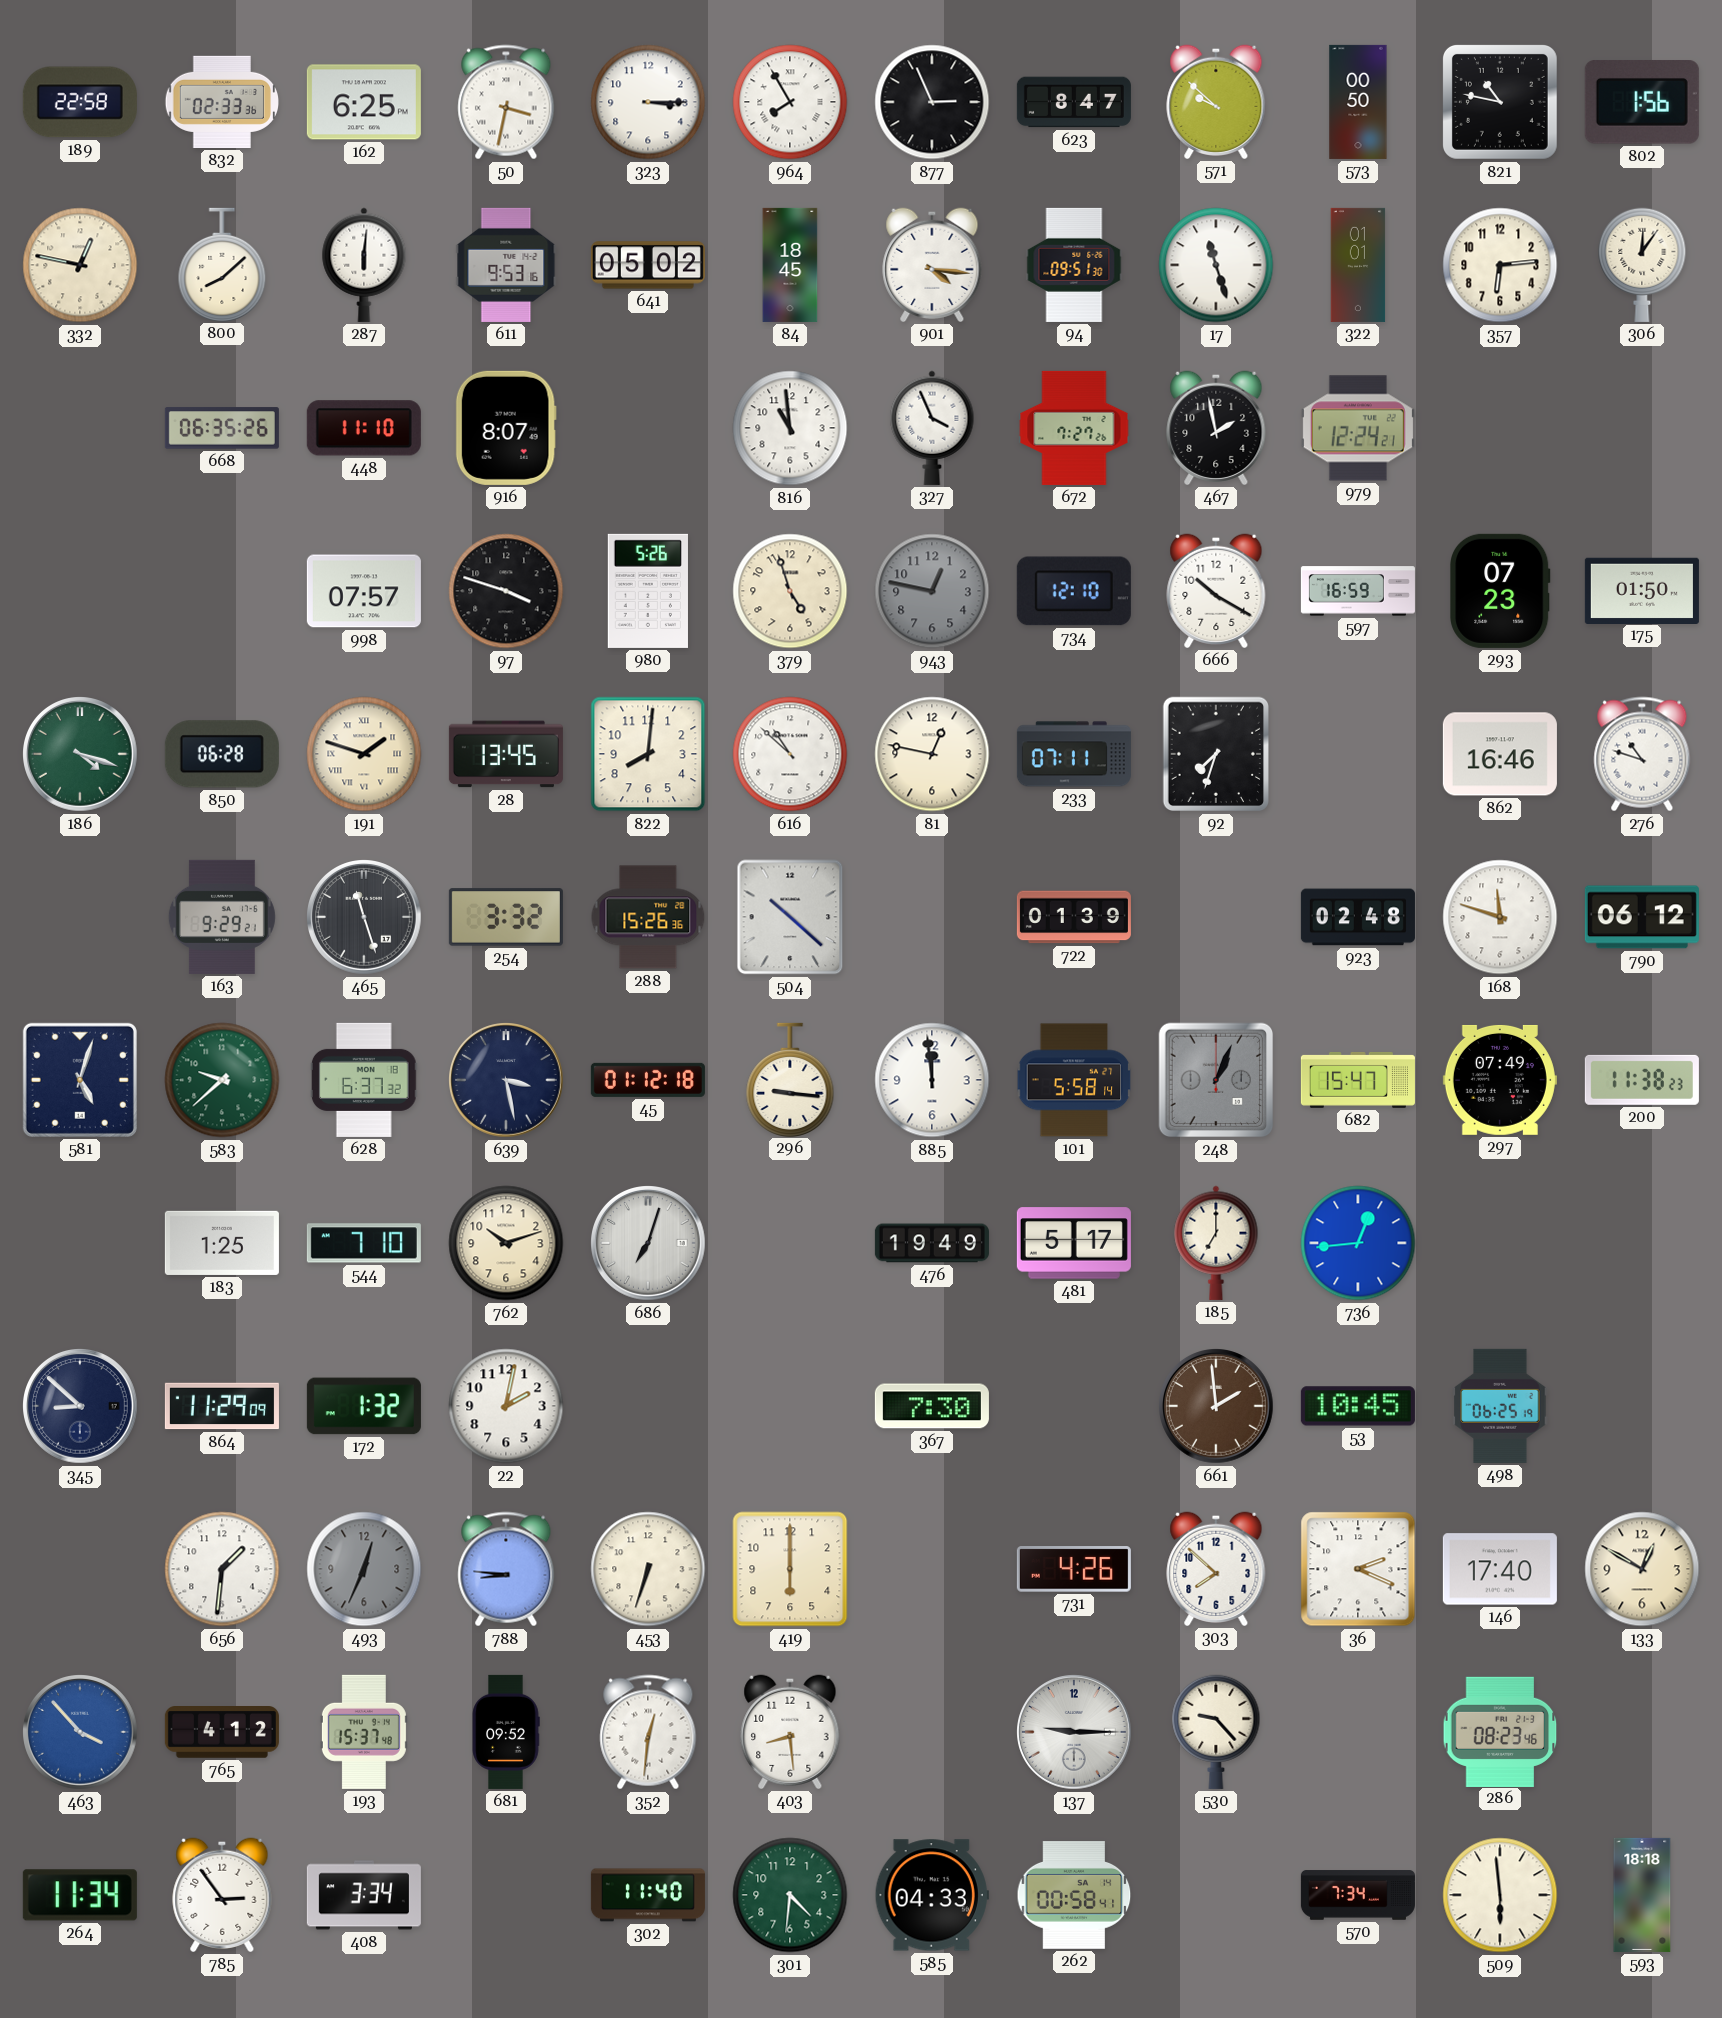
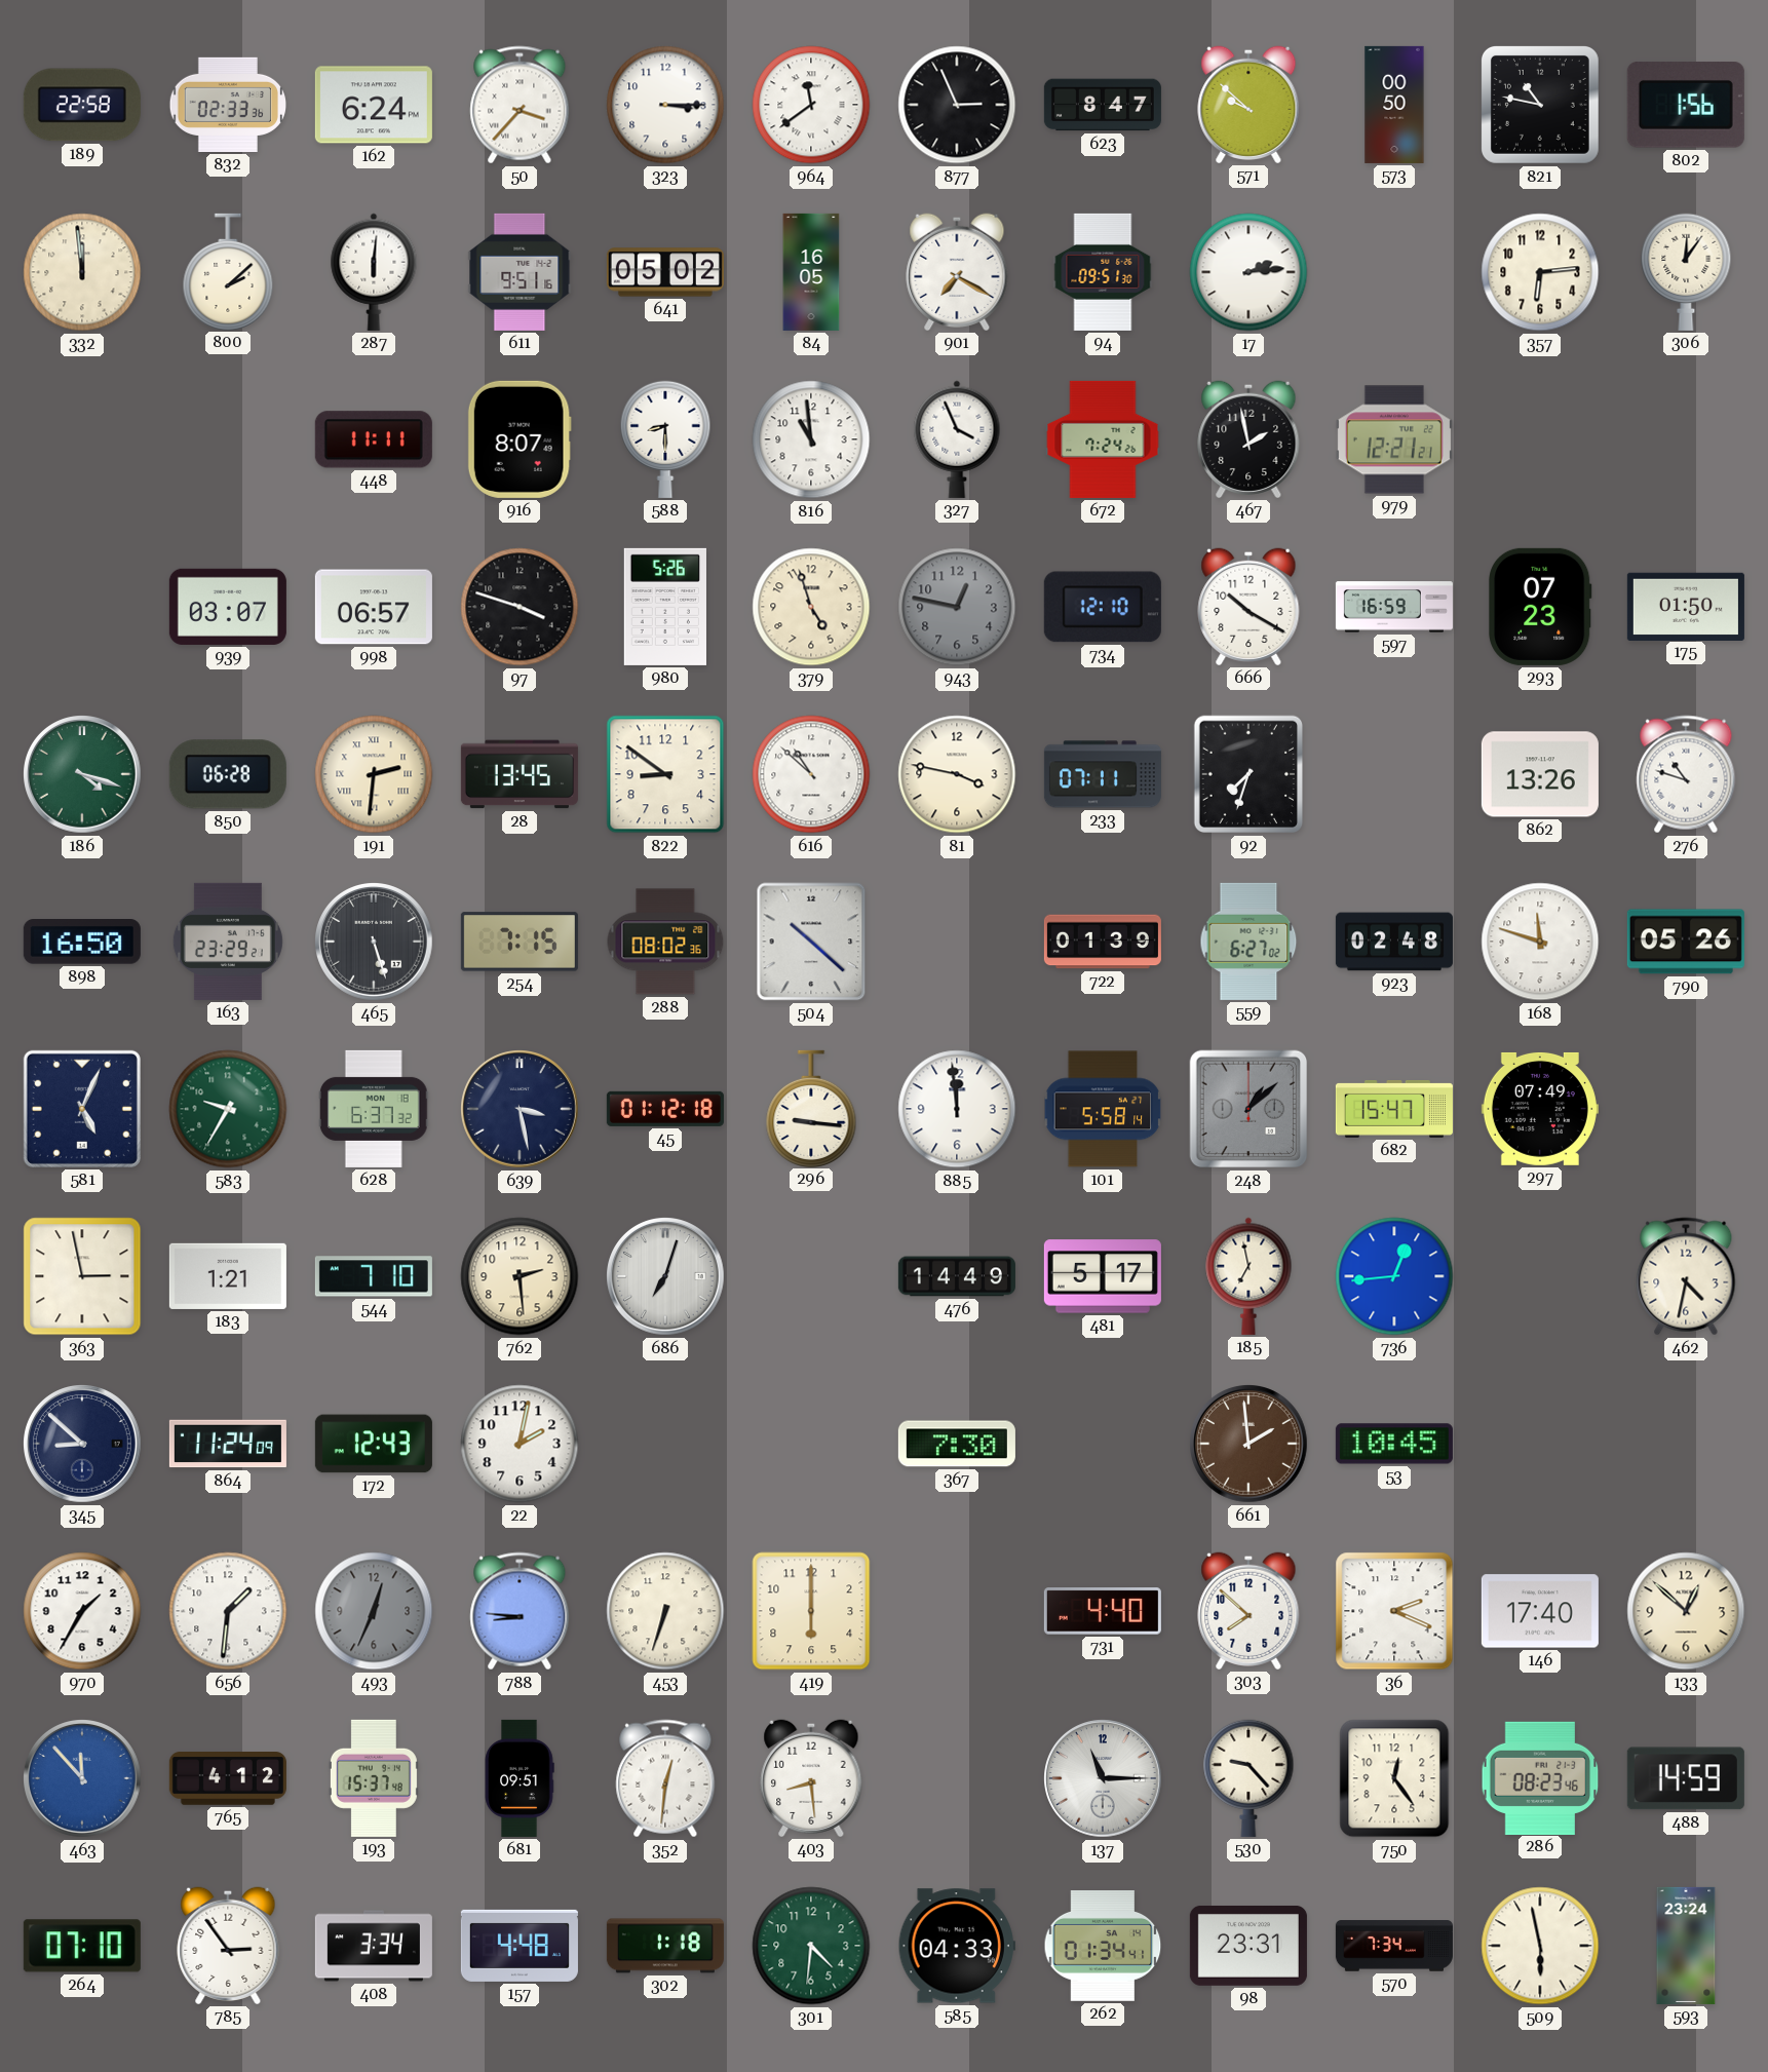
162: 6:25 -> 6:24 (374, 105)
50: 3:32 -> 3:37 (520, 105)
964: 7:55 -> 11:39 (811, 105)
332: 12:47 -> 11:59 (82, 272)
800: 8:08 -> 2:08 (228, 271)
611: 9:53 -> 9:51 (520, 272)
84: 18:45 -> 16:05 (811, 272)
901: 4:16 -> 7:20 (957, 272)
17: 11:27 -> 2:14 (1248, 272)
322: 01:01 -> none (1358, 265)
668: 06:35 -> none (222, 428)
448: 11:10 -> 11:11 (374, 439)
588: none -> 8:30 (665, 439)
672: 7:27 -> 7:24 (1103, 439)
979: 12:24 -> 12:21 (1394, 439)
939: none -> 03:07 (228, 607)
998: 07:57 -> 06:57 (374, 607)
191: 1:48 -> 2:31 (374, 774)
822: 8:01 -> 8:51 (665, 774)
81: 12:47 -> 3:47 (957, 774)
862: 16:46 -> 13:26 (1540, 774)
898: none -> 16:50 (82, 943)
163: 9:29 -> 23:29 (228, 942)
465: 11:27 -> 5:27 (375, 943)
254: 3:32 -> 7:15 (520, 942)
288: 15:26 -> 08:02 (665, 942)
559: none -> 6:27 (1248, 942)
790: 06:12 -> 05:26 (1686, 942)
581: 5:03 -> 5:04 (82, 1109)
583: 9:38 -> 9:35 (228, 1109)
248: 1:04 -> 1:08 (1248, 1109)
200: 11:38 -> none (1642, 1080)
363: none -> 2:58 (82, 1276)
183: 1:25 -> 1:21 (228, 1276)
762: 10:12 -> 2:29 (520, 1276)
476: 19:49 -> 14:49 (957, 1276)
185: 7:00 -> 6:58 (1248, 1276)
462: none -> 4:32 (1686, 1276)
864: 11:29 -> 11:24 (228, 1444)
172: 1:32 -> 12:43 (374, 1444)
498: 06:25 -> none (1500, 1406)
970: none -> 1:35 (82, 1611)
731: 4:26 -> 4:40 (1103, 1611)
133: 12:50 -> 12:52 (1686, 1611)
463: 3:53 -> 11:53 (83, 1779)
681: 09:52 -> 09:51 (520, 1778)
137: 9:15 -> 11:15 (1104, 1779)
750: none -> 12:24 (1394, 1778)
488: none -> 14:59 (1686, 1778)
264: 11:34 -> 07:10 (82, 1946)
157: none -> 4:48 (520, 1946)
302: 11:40 -> 1:18 (665, 1946)
262: 00:58 -> 01:34 (1103, 1946)
98: none -> 23:31 (1248, 1946)
509: 5:59 -> 5:58 (1540, 1946)
593: 18:18 -> 23:24 (1686, 1946)
